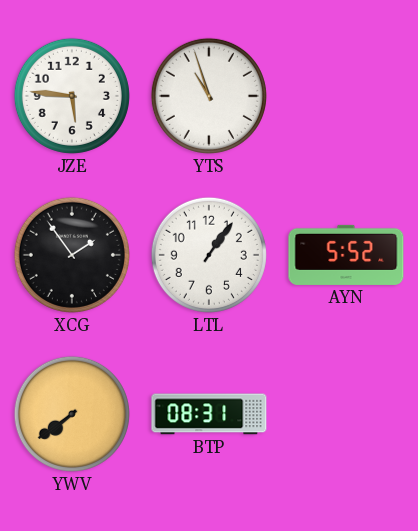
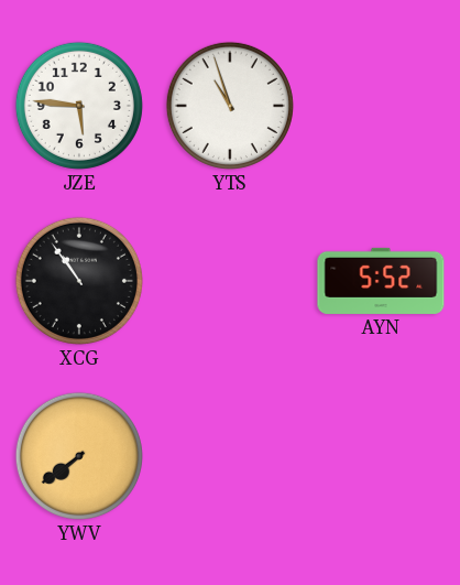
XCG: 1:54 -> 10:54 (79, 281)
LTL: 1:06 -> none (209, 255)
BTP: 08:31 -> none (209, 414)
